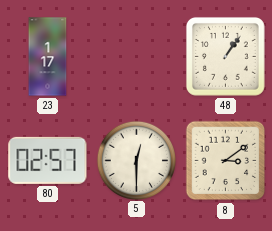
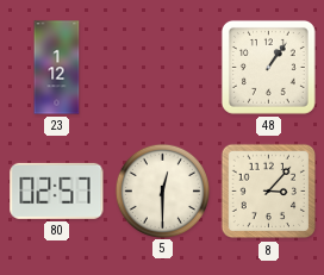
23: 1:17 -> 1:12 (57, 68)
8: 3:09 -> 3:07 (269, 192)
